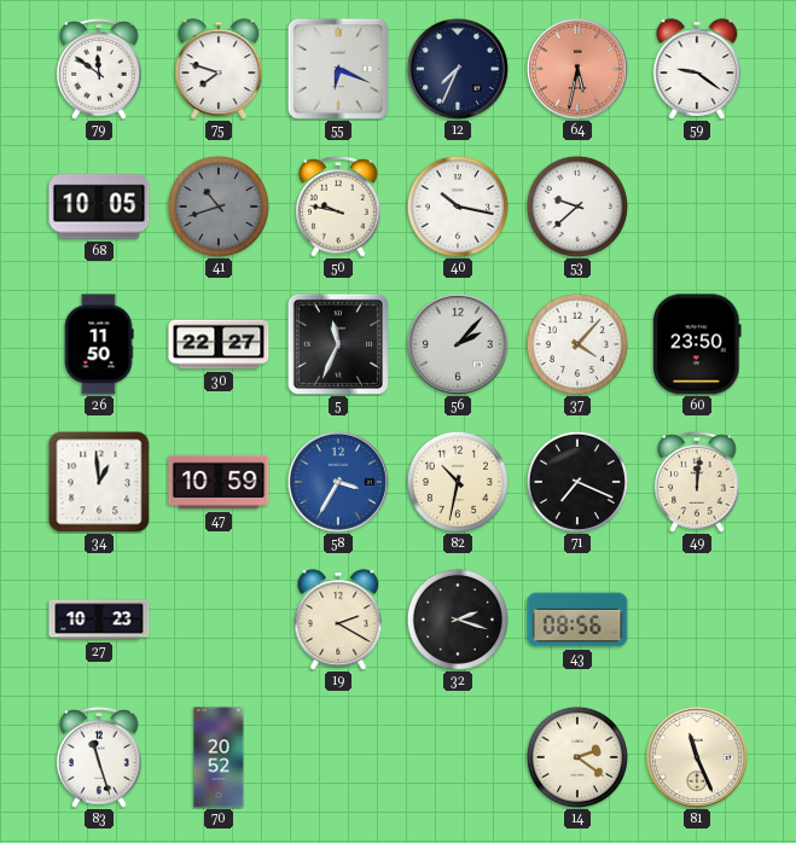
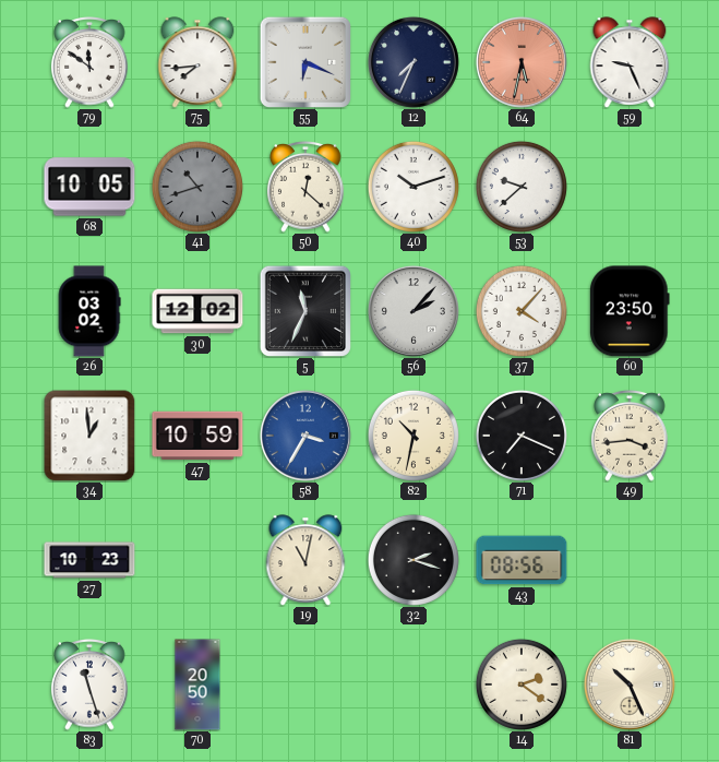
75: 7:48 -> 7:44 (197, 62)
59: 9:21 -> 9:26 (630, 62)
50: 9:47 -> 12:22 (305, 188)
40: 10:17 -> 10:12 (414, 187)
26: 11:50 -> 03:02 (89, 311)
30: 22:27 -> 12:02 (197, 311)
49: 12:01 -> 3:44 (630, 437)
19: 2:20 -> 11:02 (305, 560)
70: 20:52 -> 20:50 (197, 684)
81: 11:26 -> 10:26 (630, 684)
